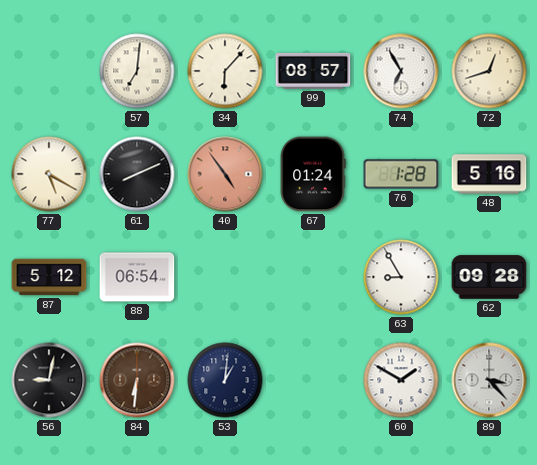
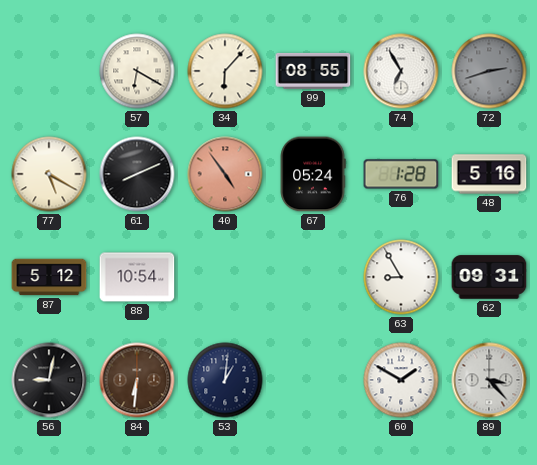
57: 7:01 -> 6:20 (137, 71)
99: 08:57 -> 08:55 (313, 71)
72: 12:42 -> 2:42 (489, 71)
72 dial: cream -> grey (489, 71)
67: 01:24 -> 05:24 (313, 174)
88: 06:54 -> 10:54 (137, 277)
62: 09:28 -> 09:31 (489, 277)
